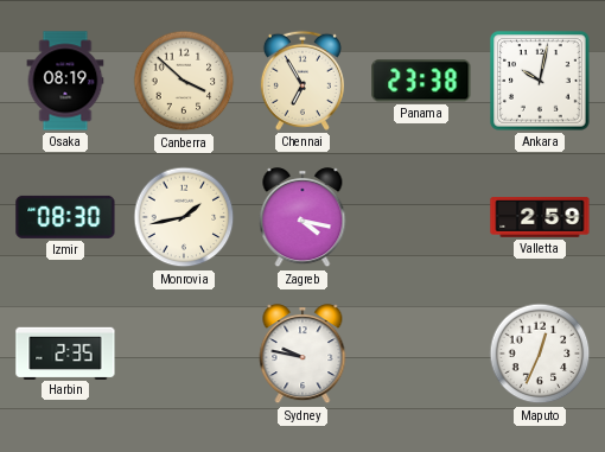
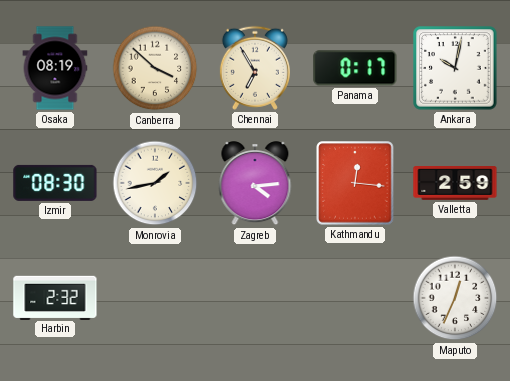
Panama: 23:38 -> 0:17 (355, 68)
Zagreb: 4:17 -> 4:14 (255, 184)
Kathmandu: none -> 12:16 (355, 183)
Harbin: 2:35 -> 2:32 (55, 297)
Sydney: 9:47 -> none (302, 355)
